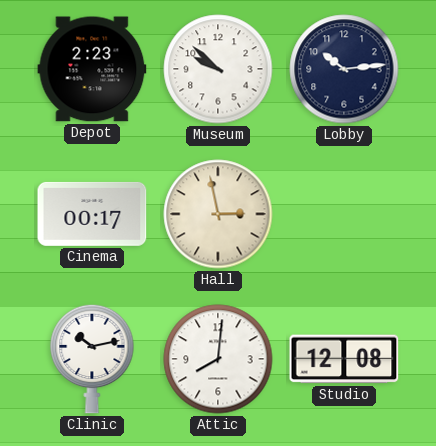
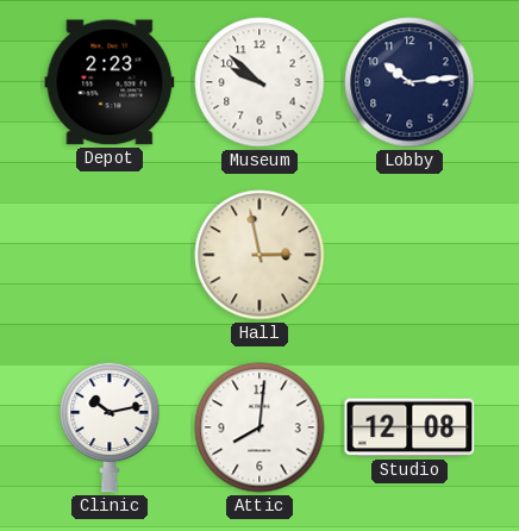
Cinema: 00:17 -> none (92, 214)
